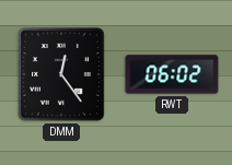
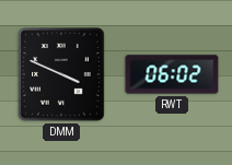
DMM: 12:24 -> 3:49 (61, 74)
